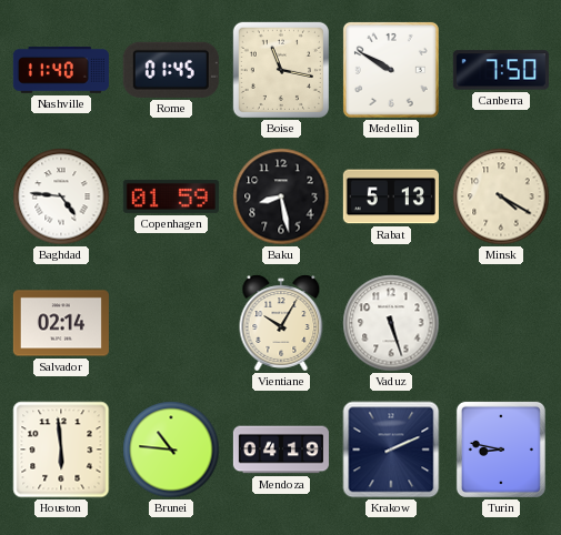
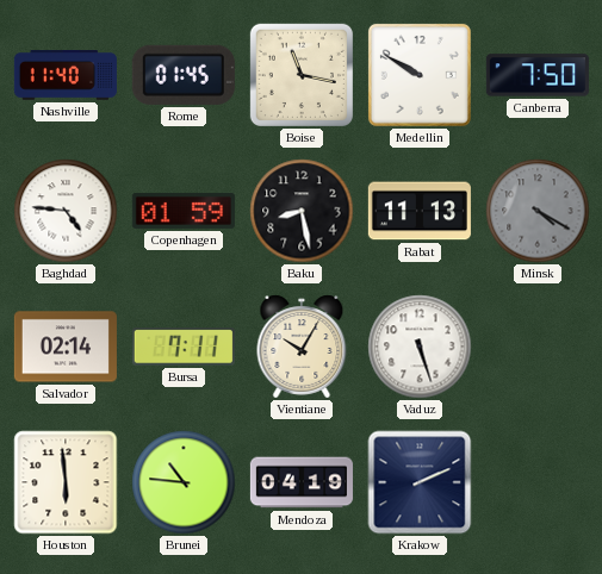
Rabat: 5:13 -> 11:13 (420, 211)
Minsk dial: cream -> grey (538, 211)
Bursa: none -> 7:11 (184, 347)
Turin: 8:47 -> none (501, 450)
